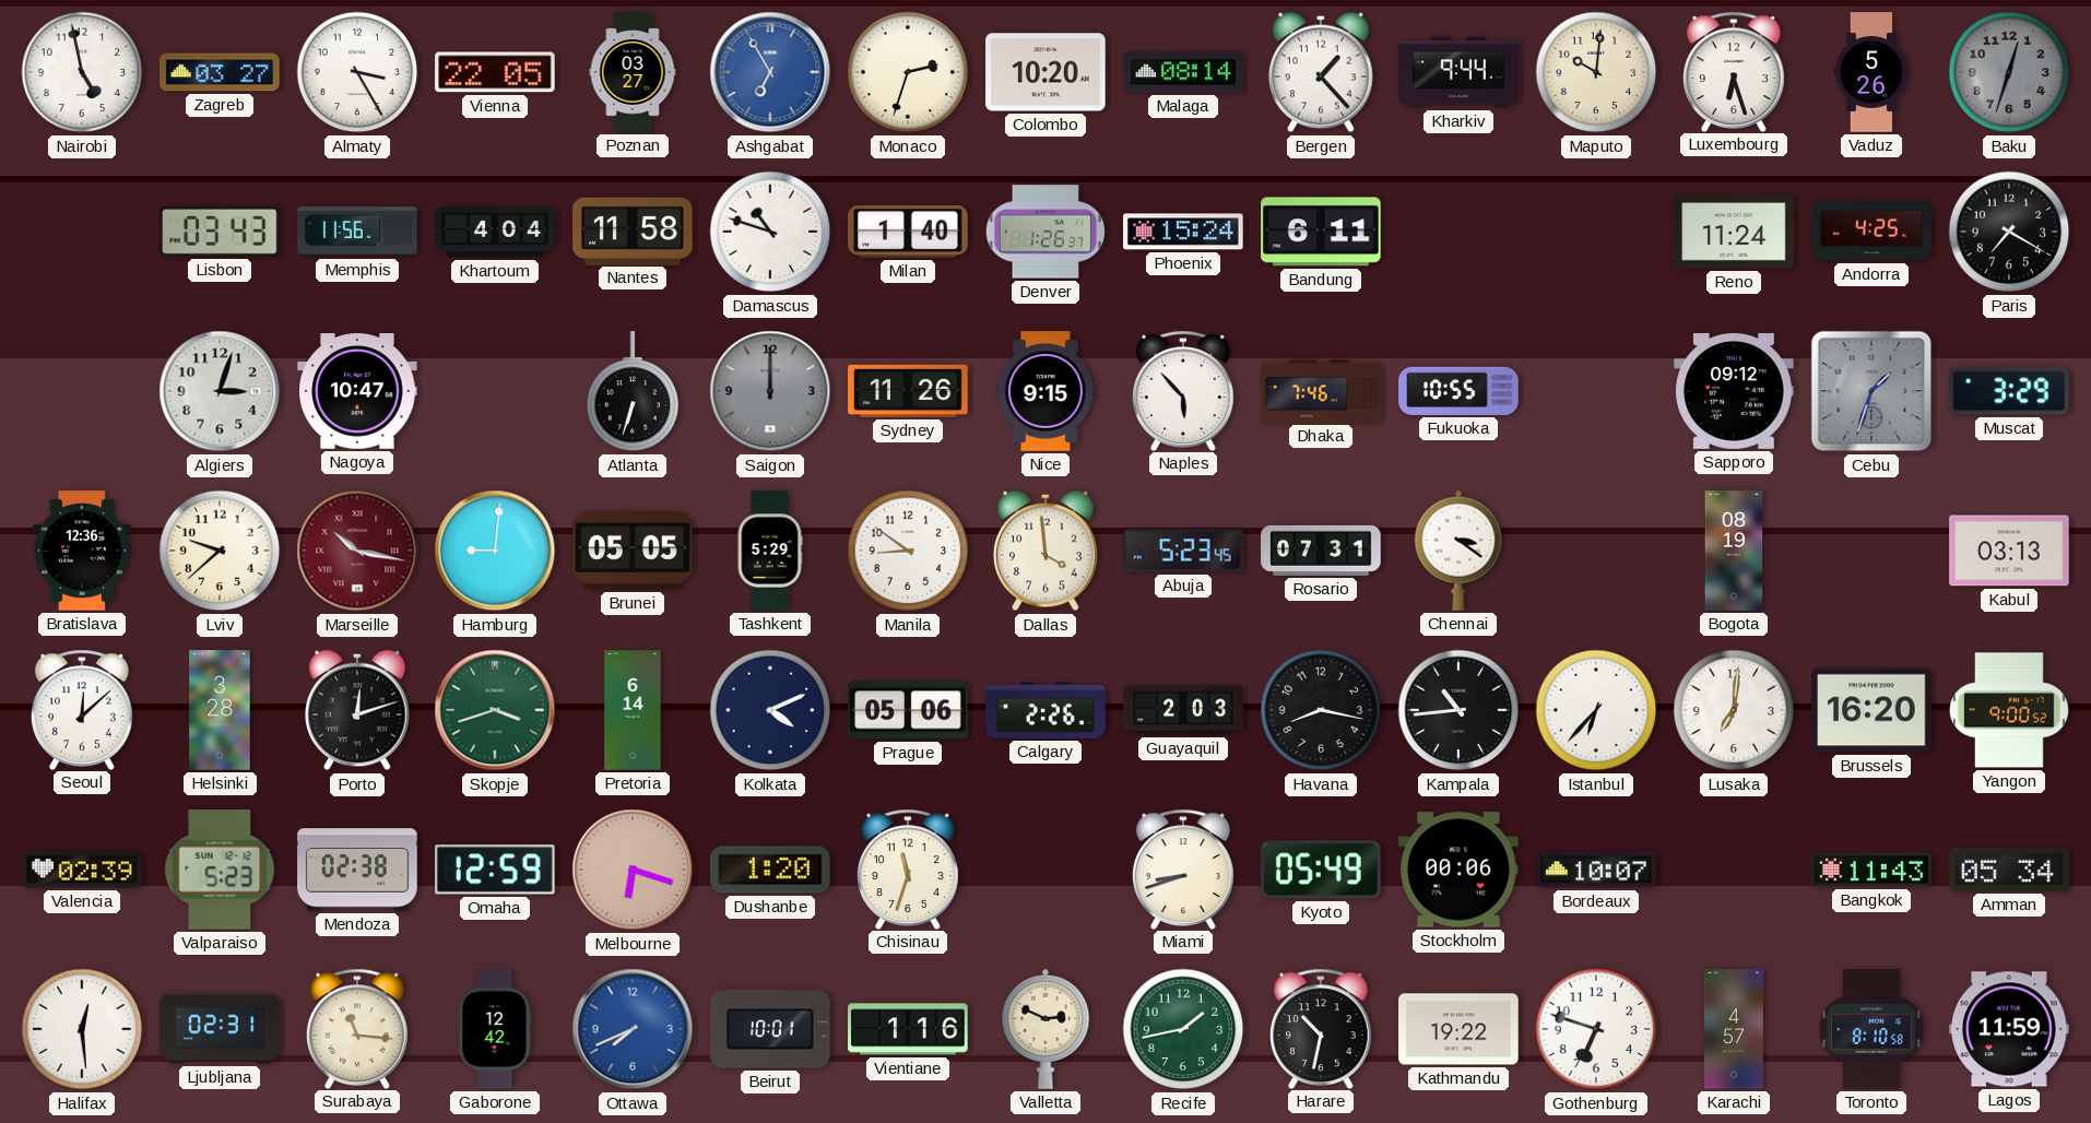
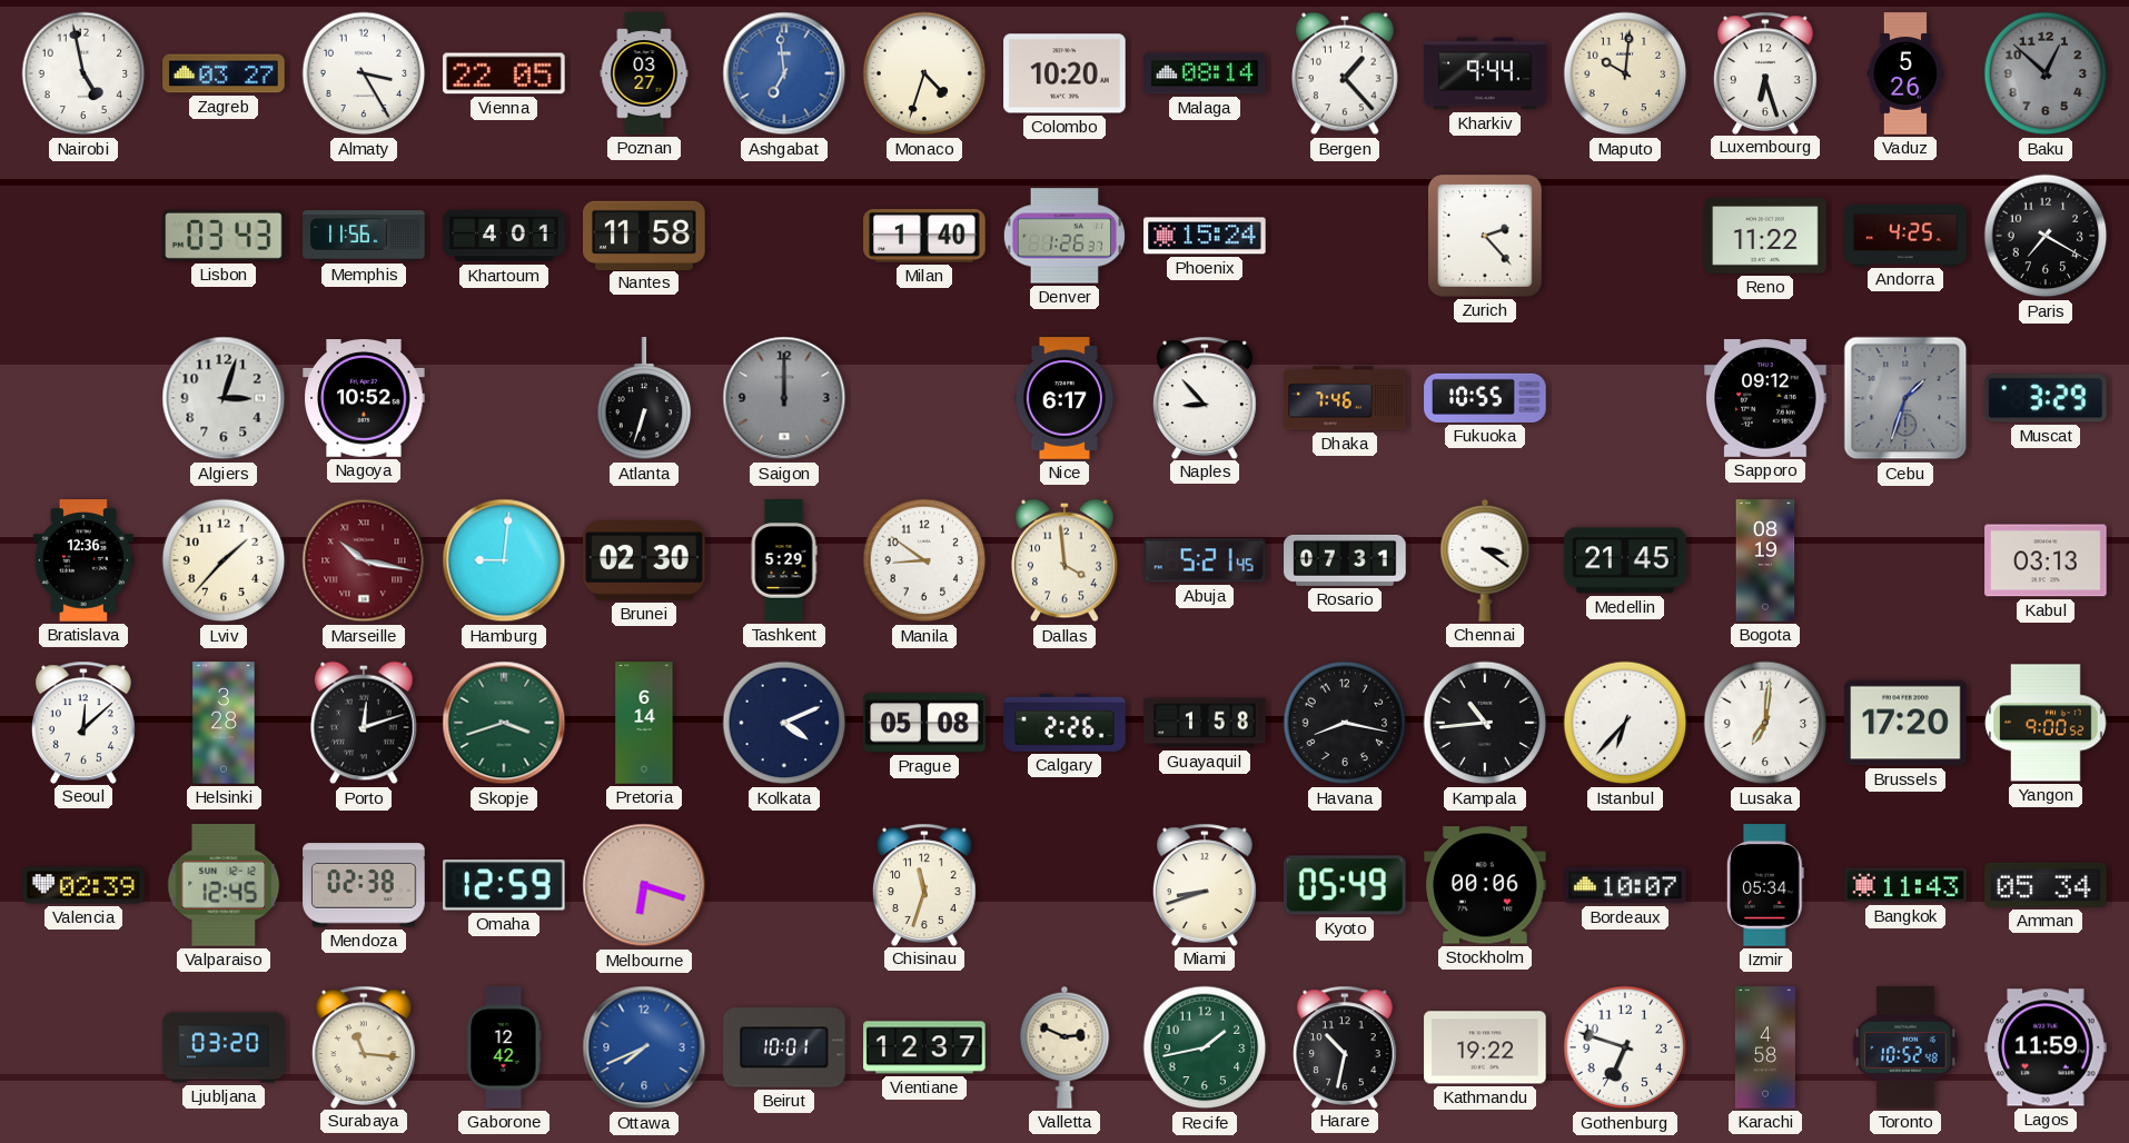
Ashgabat: 6:55 -> 6:59 (784, 73)
Monaco: 2:33 -> 4:33 (924, 73)
Baku: 12:33 -> 12:52 (2046, 73)
Khartoum: 4:04 -> 4:01 (504, 236)
Damascus: 10:48 -> none (770, 232)
Bandung: 6:11 -> none (1321, 232)
Zurich: none -> 2:23 (1486, 237)
Reno: 11:24 -> 11:22 (1765, 237)
Nagoya: 10:47 -> 10:52 (364, 399)
Sydney: 11:26 -> none (908, 391)
Nice: 9:15 -> 6:17 (1064, 398)
Naples: 5:53 -> 8:53 (1205, 397)
Lviv: 9:38 -> 1:37 (224, 560)
Brunei: 05:05 -> 02:30 (644, 561)
Abuja: 5:23 -> 5:21 (1205, 560)
Medellin: none -> 21:45 (1625, 560)
Prague: 05:06 -> 05:08 (924, 723)
Guayaquil: 2:03 -> 1:58 (1205, 723)
Brussels: 16:20 -> 17:20 (1905, 723)
Valparaiso: 5:23 -> 12:45 (224, 885)
Dushanbe: 1:20 -> none (770, 870)
Izmir: none -> 05:34 (1765, 885)
Halifax: 12:29 -> none (82, 1029)
Ljubljana: 02:31 -> 03:20 (224, 1047)
Vientiane: 1:16 -> 12:37 (924, 1047)
Karachi: 4:57 -> 4:58 (1765, 1047)
Toronto: 8:10 -> 10:52 (1905, 1047)
